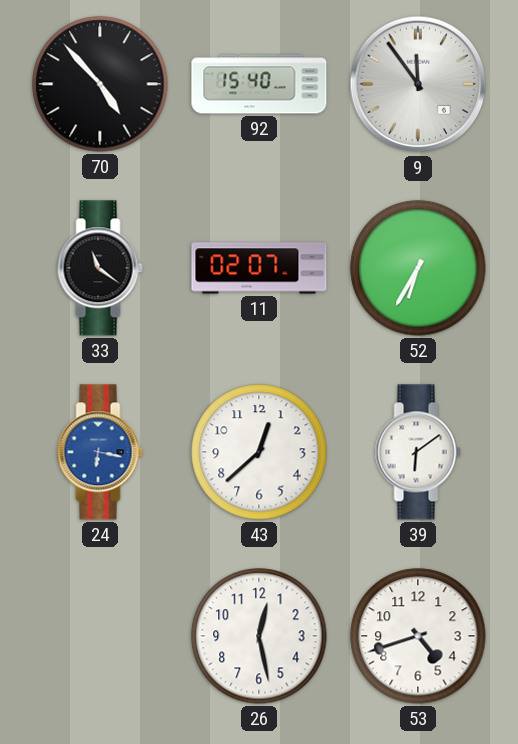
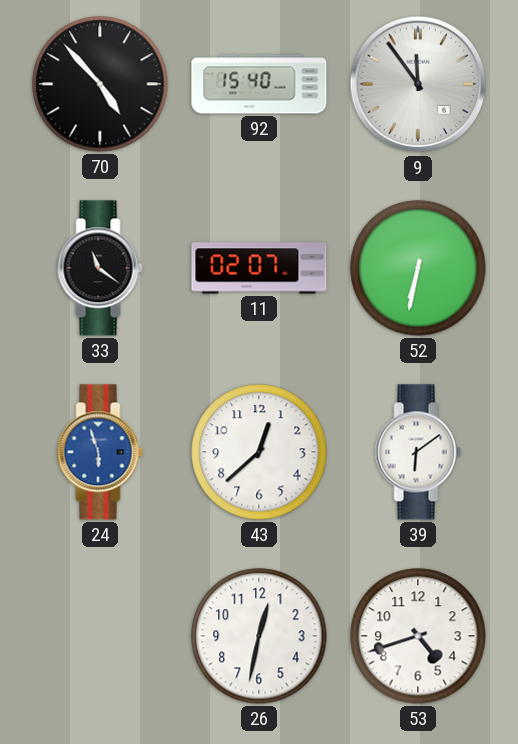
52: 6:35 -> 6:32 (418, 268)
24: 6:17 -> 5:57 (100, 452)
26: 12:28 -> 12:32 (259, 636)
